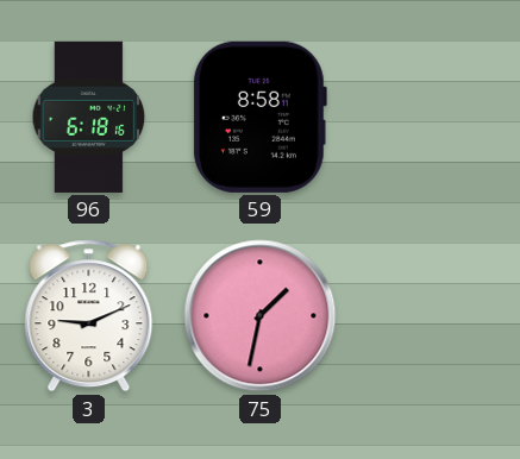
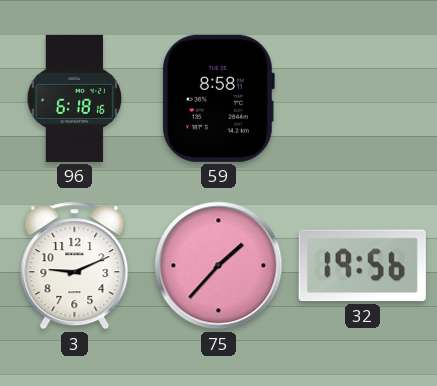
75: 1:32 -> 1:37 (219, 266)
32: none -> 19:56 (362, 266)
